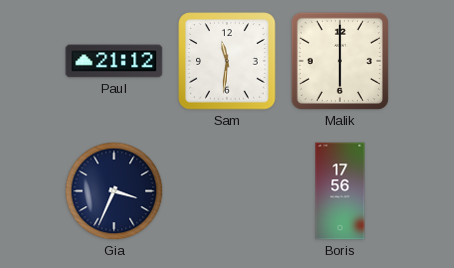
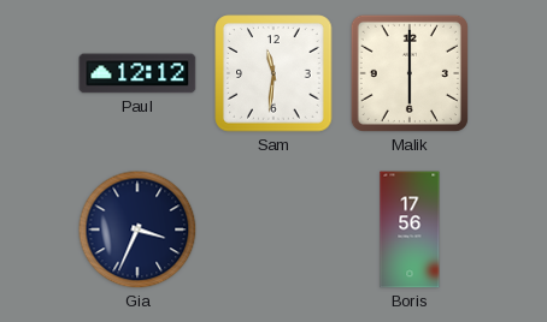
Paul: 21:12 -> 12:12 (137, 73)
